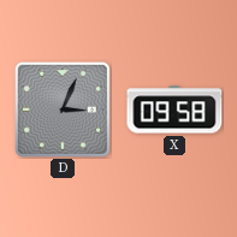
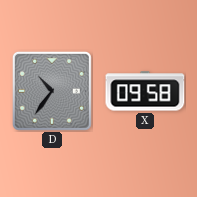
D: 3:04 -> 10:36 (52, 91)
